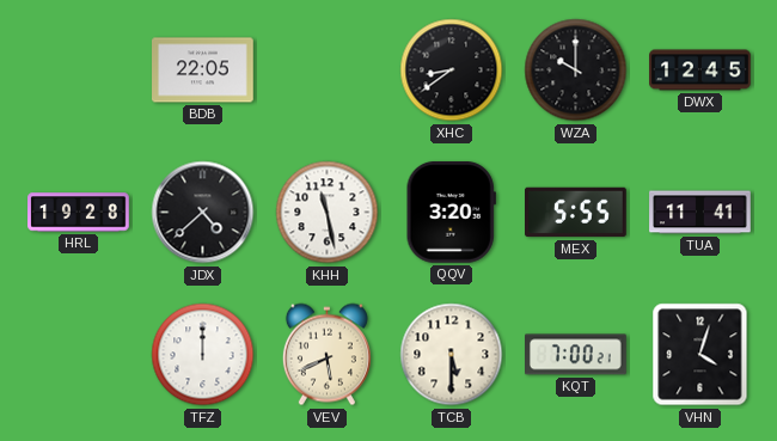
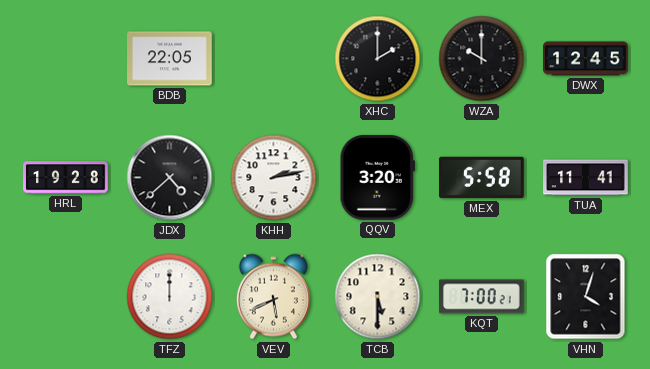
XHC: 8:39 -> 2:00 (378, 59)
KHH: 11:28 -> 2:13 (274, 178)
MEX: 5:55 -> 5:58 (482, 178)
